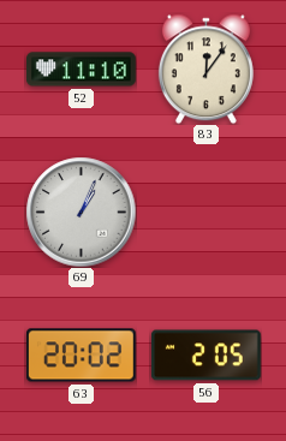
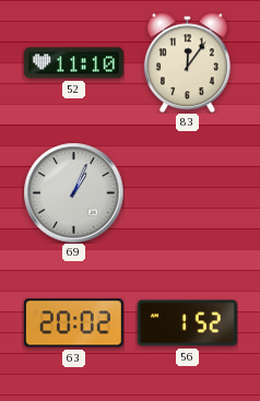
56: 2:05 -> 1:52 (187, 323)
